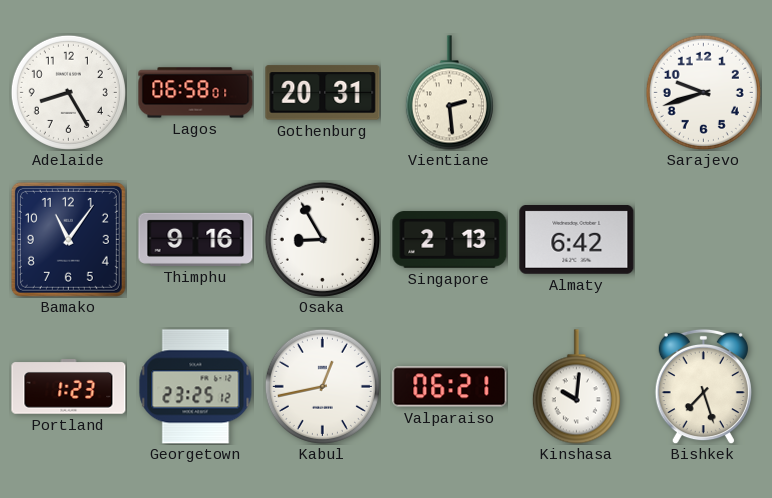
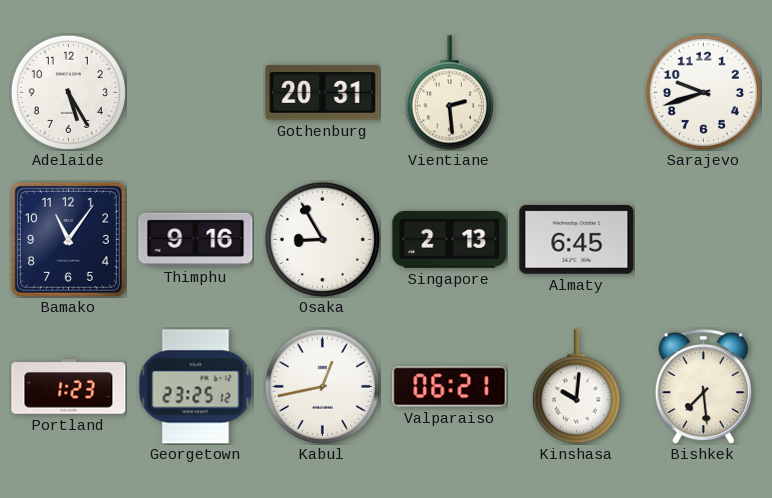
Adelaide: 8:25 -> 5:25 (68, 92)
Lagos: 06:58 -> none (196, 93)
Almaty: 6:42 -> 6:45 (577, 240)
Bishkek: 7:27 -> 7:29 (703, 386)
